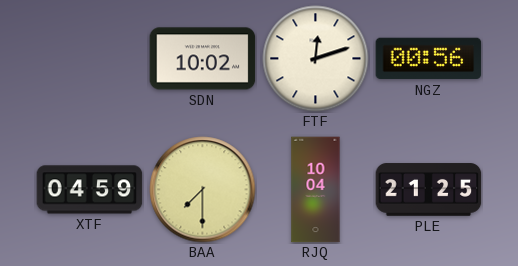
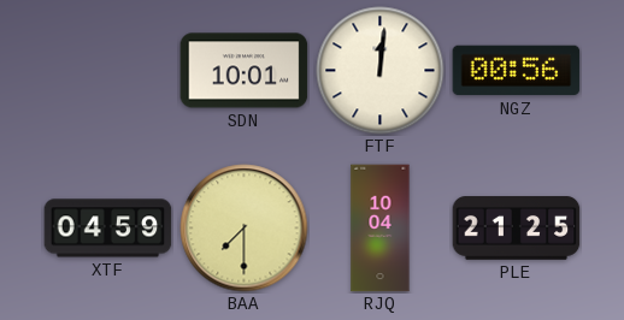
SDN: 10:02 -> 10:01 (245, 71)
FTF: 12:12 -> 12:01 (381, 71)
